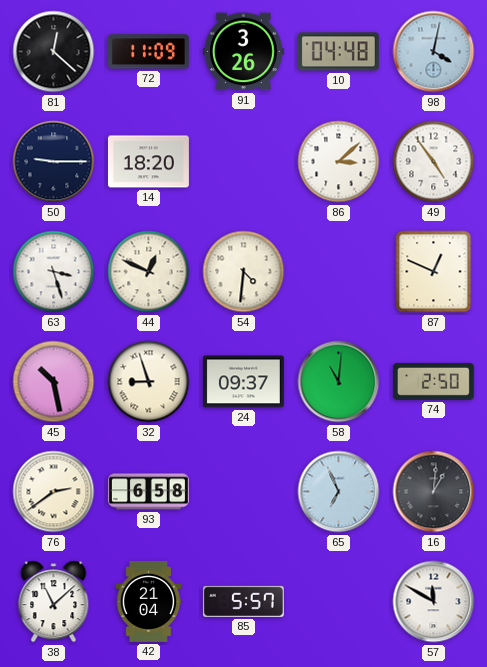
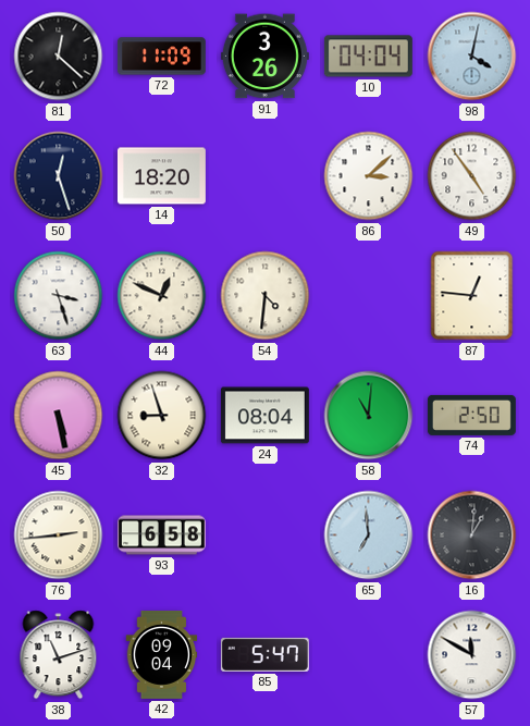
10: 04:48 -> 04:04 (368, 57)
50: 9:15 -> 12:27 (59, 176)
87: 12:49 -> 12:46 (472, 296)
45: 10:28 -> 5:28 (59, 416)
24: 09:37 -> 08:04 (264, 416)
76: 2:39 -> 2:44 (59, 536)
65: 6:56 -> 6:59 (369, 536)
38: 11:08 -> 11:12 (59, 655)
42: 21:04 -> 09:04 (162, 654)
85: 5:57 -> 5:47 (264, 654)
